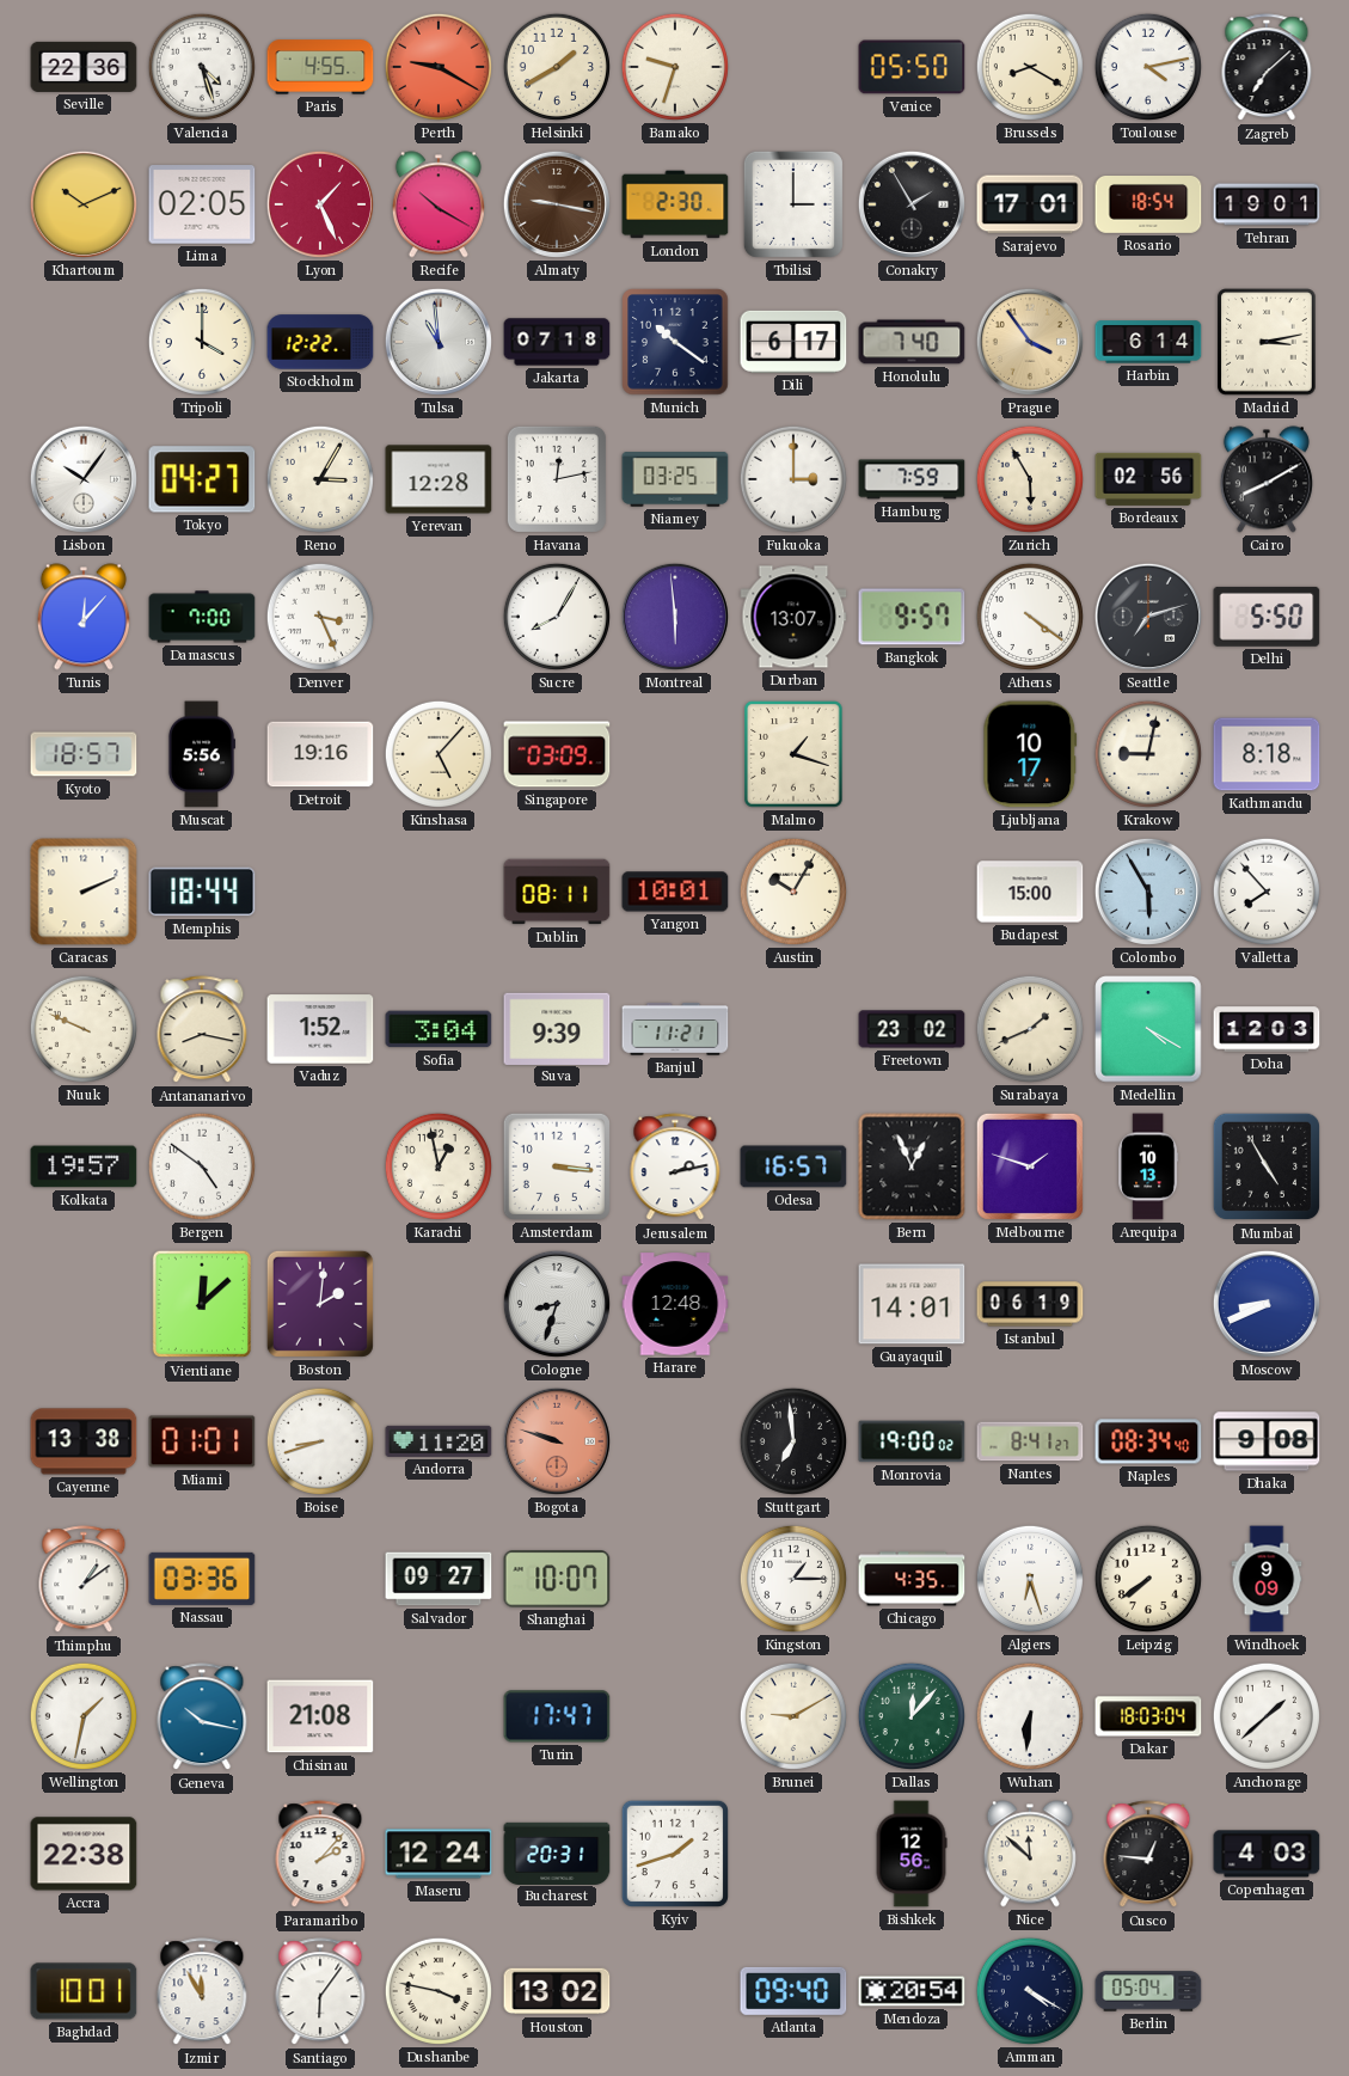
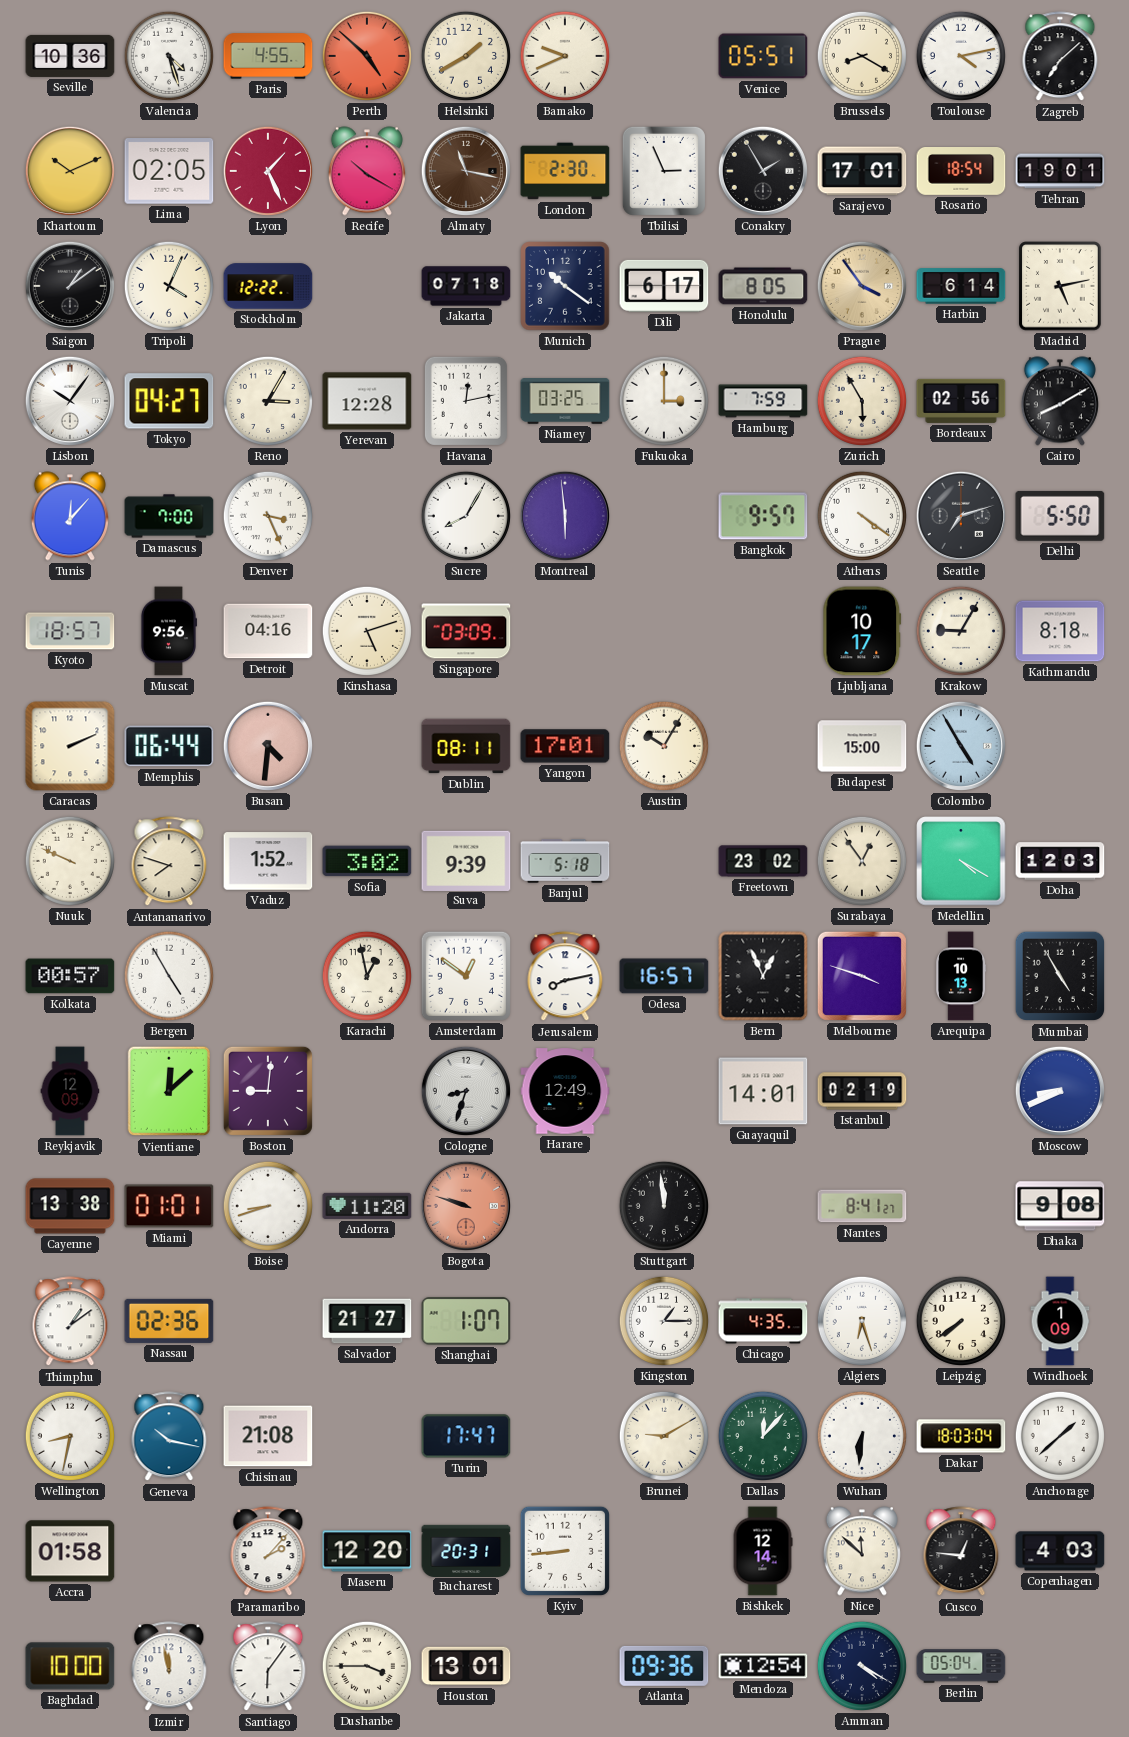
Seville: 22:36 -> 10:36 (70, 56)
Perth: 9:20 -> 4:52 (367, 56)
Bamako: 9:33 -> 9:41 (565, 56)
Venice: 05:50 -> 05:51 (763, 56)
Almaty: 9:17 -> 11:17 (466, 171)
Tbilisi: 3:00 -> 2:56 (664, 171)
Saigon: none -> 1:09 (70, 286)
Tripoli: 4:00 -> 4:04 (169, 286)
Tulsa: 10:59 -> none (439, 342)
Honolulu: 7:40 -> 8:05 (763, 286)
Madrid: 3:13 -> 5:13 (1060, 286)
Durban: 13:07 -> none (793, 617)
Muscat: 5:56 -> 9:56 (168, 631)
Detroit: 19:16 -> 04:16 (268, 631)
Kinshasa: 5:07 -> 5:12 (367, 631)
Malmo: 1:18 -> none (793, 754)
Krakow: 9:02 -> 9:05 (961, 631)
Memphis: 18:44 -> 06:44 (169, 746)
Busan: none -> 4:31 (268, 746)
Yangon: 10:01 -> 17:01 (565, 746)
Colombo: 5:55 -> 4:55 (961, 746)
Valletta: 7:53 -> none (1267, 892)
Antananarivo: 8:17 -> 7:48 (169, 862)
Sofia: 3:04 -> 3:02 (367, 861)
Banjul: 11:21 -> 5:18 (565, 861)
Surabaya: 1:41 -> 12:54 (862, 861)
Kolkata: 19:57 -> 00:57 (70, 976)
Bergen: 4:51 -> 4:55 (169, 976)
Amsterdam: 3:16 -> 12:51 (466, 976)
Jerusalem: 2:13 -> 8:13 (565, 977)
Melbourne: 1:48 -> 3:48 (862, 976)
Reykjavik: none -> 12:09 (70, 1091)
Boston: 2:01 -> 9:01 (268, 1091)
Harare: 12:48 -> 12:49 (565, 1091)
Istanbul: 06:19 -> 02:19 (862, 1091)
Stuttgart: 6:59 -> 11:59 (664, 1206)
Monrovia: 19:00 -> none (912, 1441)
Naples: 08:34 -> none (1148, 1441)
Nassau: 03:36 -> 02:36 (169, 1321)
Salvador: 09:27 -> 21:27 (367, 1321)
Shanghai: 10:07 -> 1:07 (466, 1321)
Windhoek: 9:09 -> 1:09 (1060, 1321)
Wellington: 1:32 -> 8:32 (70, 1436)
Accra: 22:38 -> 01:58 (70, 1551)
Maseru: 12:24 -> 12:20 (367, 1551)
Kyiv: 1:42 -> 8:44 (565, 1551)
Bishkek: 12:56 -> 12:14 (763, 1551)
Baghdad: 10:01 -> 10:00 (70, 1666)
Izmir: 11:55 -> 11:58 (169, 1667)
Dushanbe: 3:47 -> 3:45 (367, 1666)
Houston: 13:02 -> 13:01 (466, 1666)
Atlanta: 09:40 -> 09:36 (664, 1666)
Mendoza: 20:54 -> 12:54 (763, 1666)
